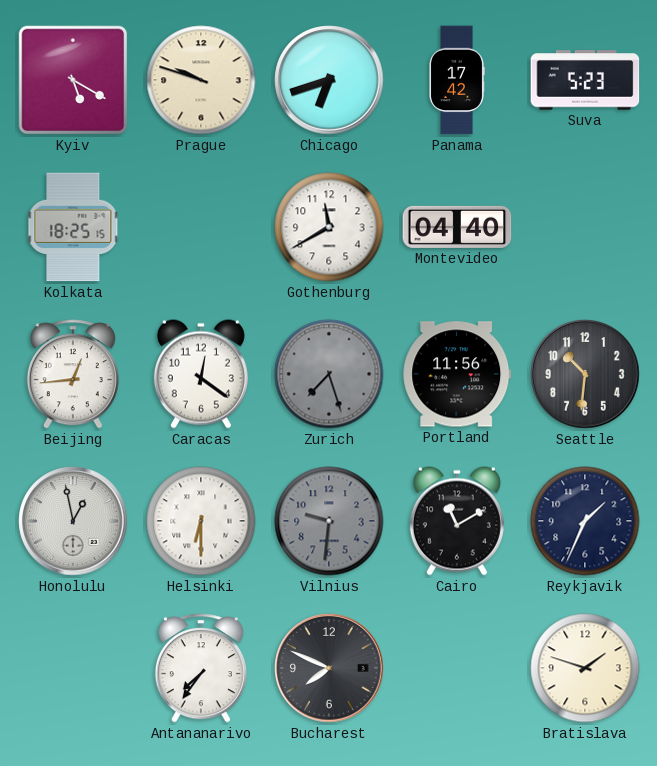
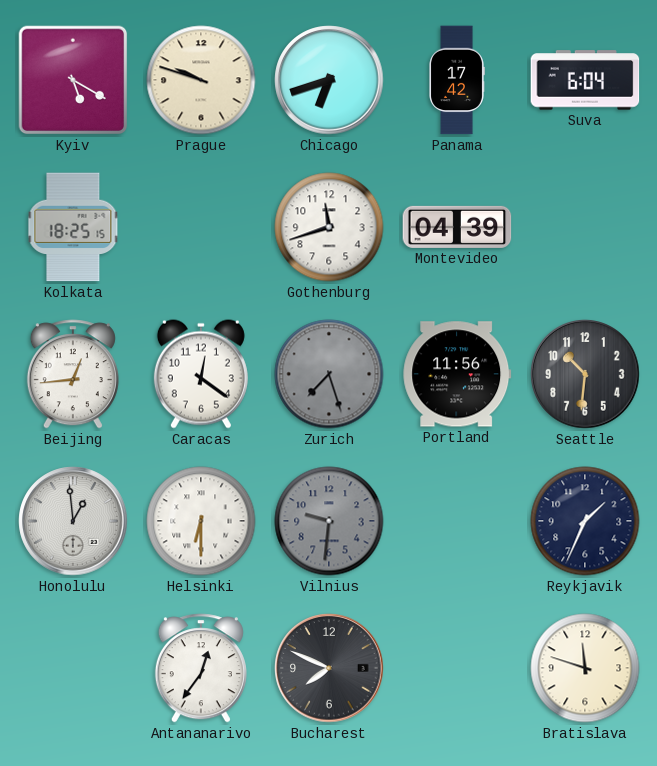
Suva: 5:23 -> 6:04 (585, 80)
Gothenburg: 11:40 -> 11:42 (329, 227)
Montevideo: 04:40 -> 04:39 (457, 227)
Honolulu: 12:58 -> 12:59 (73, 521)
Cairo: 11:10 -> none (457, 521)
Antananarivo: 7:36 -> 12:36 (201, 668)
Bratislava: 1:48 -> 11:48 (585, 668)
